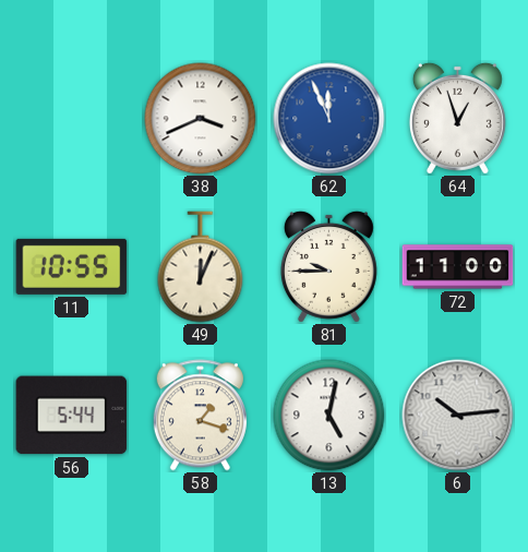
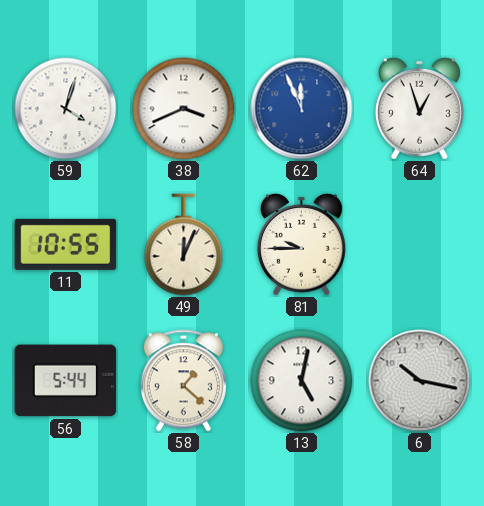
59: none -> 4:03 (66, 109)
72: 11:00 -> none (458, 267)
58: 1:18 -> 1:22 (183, 381)
6: 10:14 -> 10:17 (420, 381)
